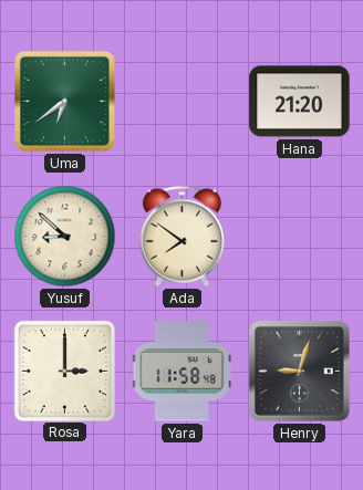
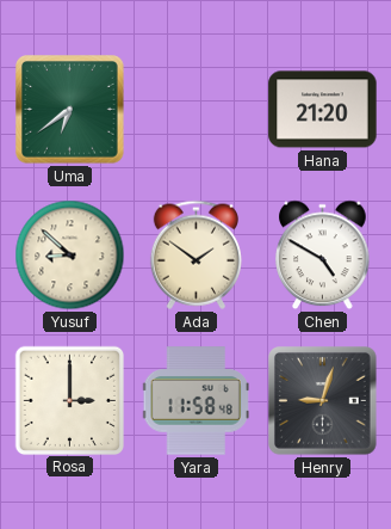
Ada: 7:51 -> 1:51 (195, 254)
Chen: none -> 4:50 (323, 256)
